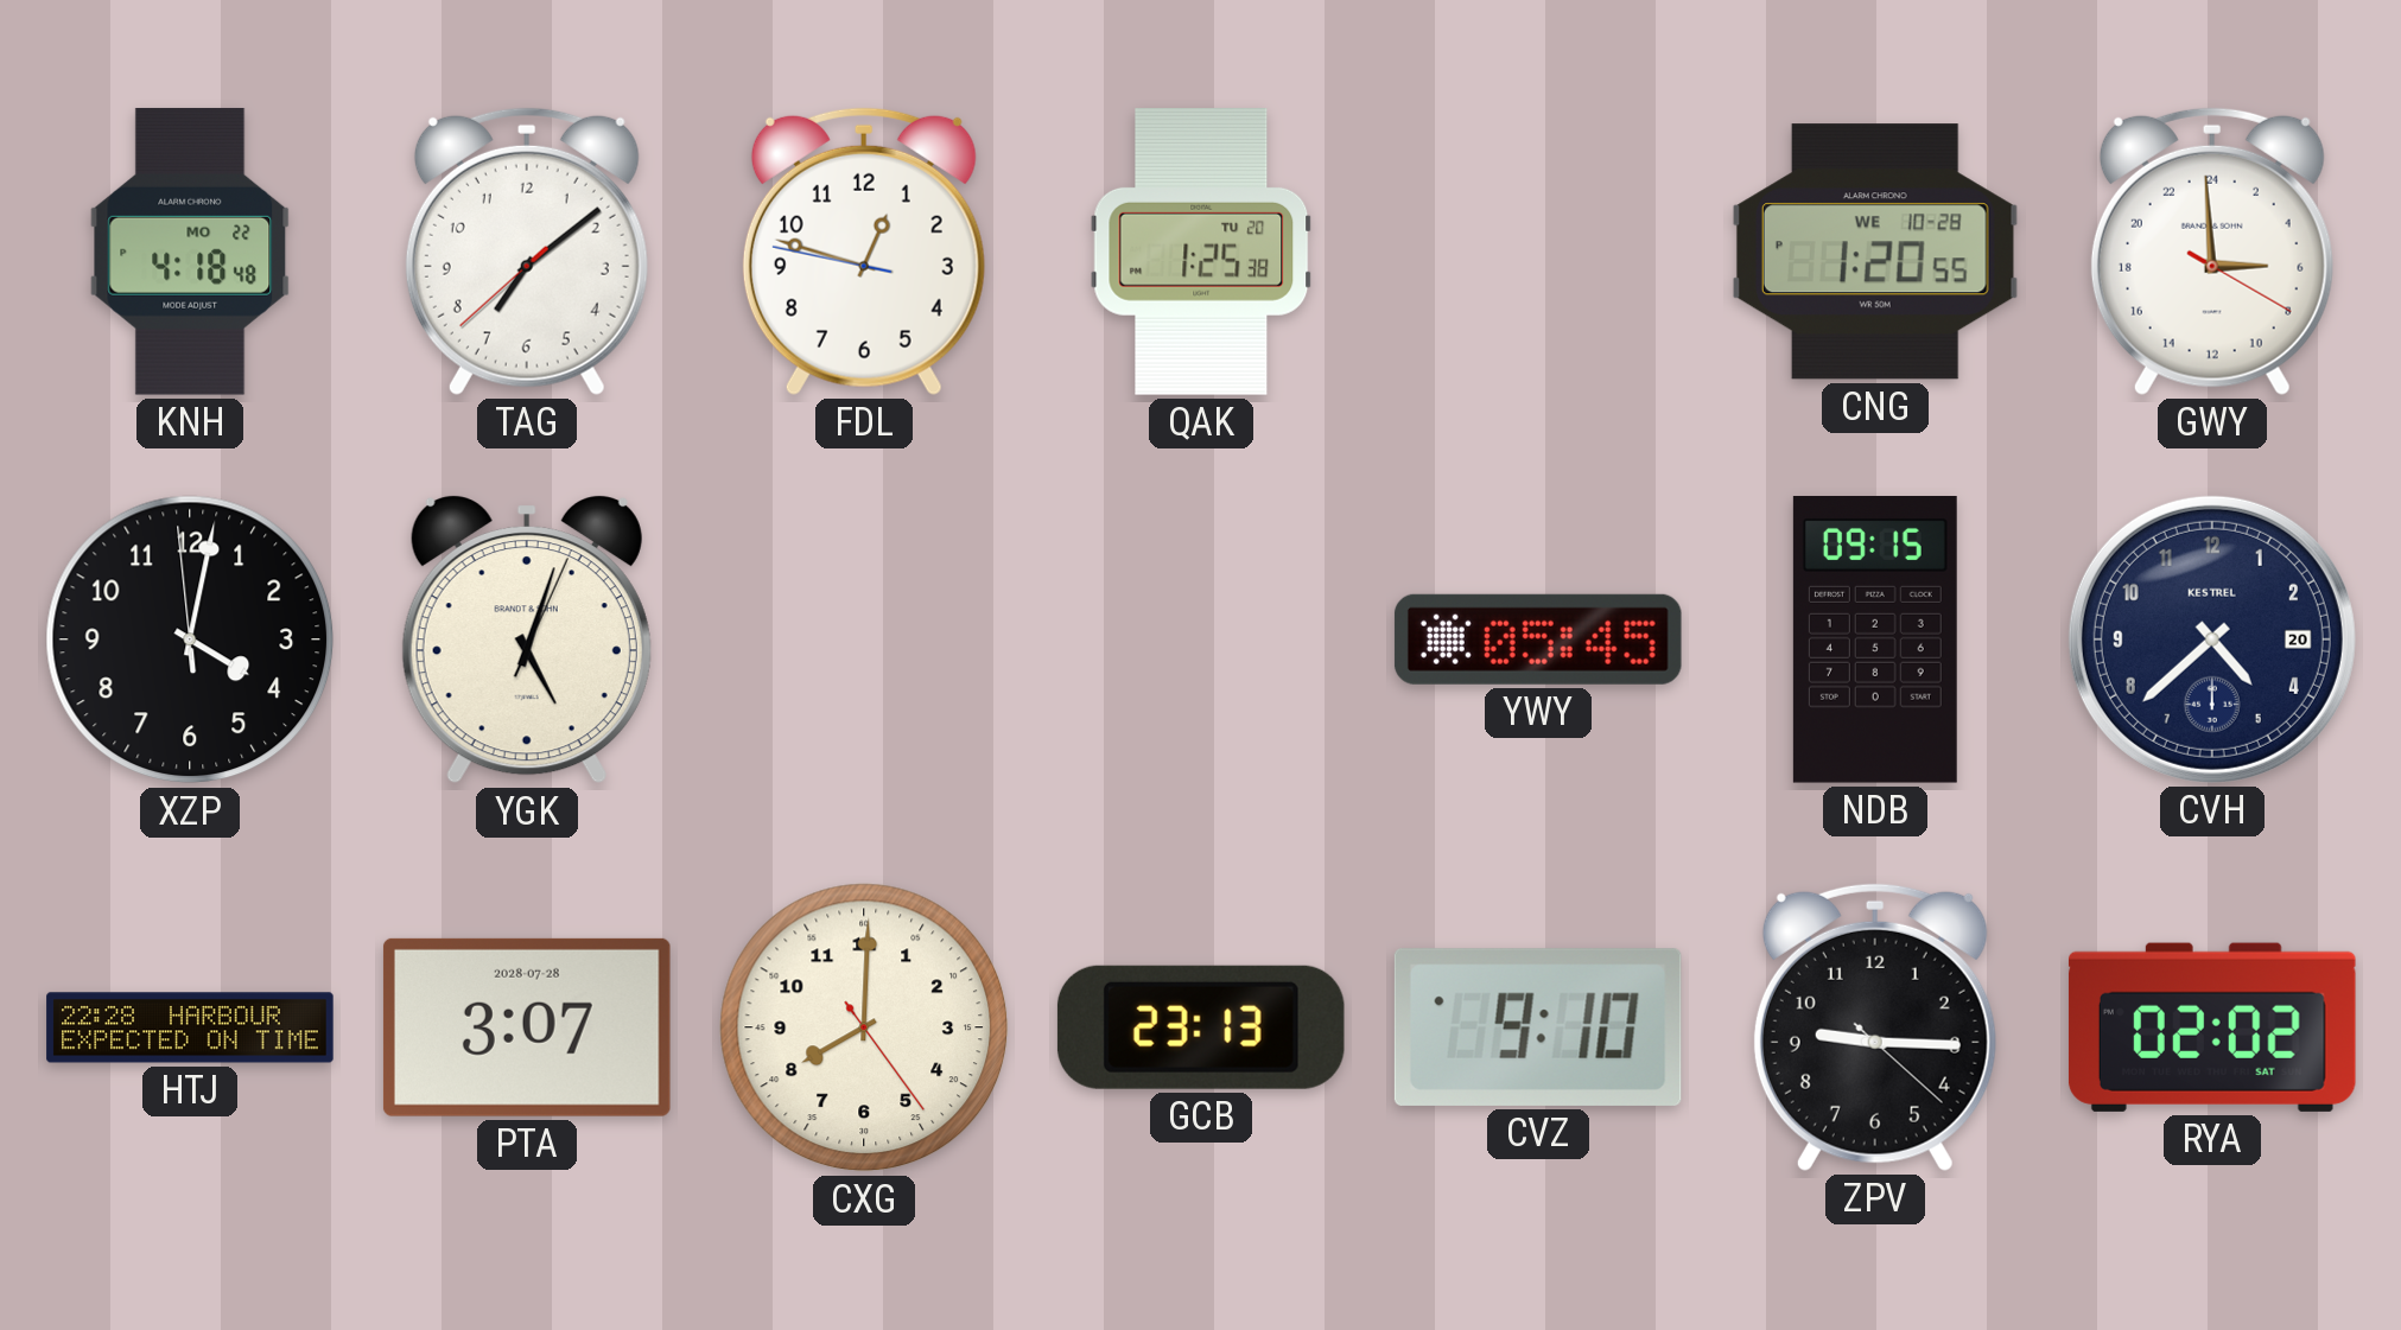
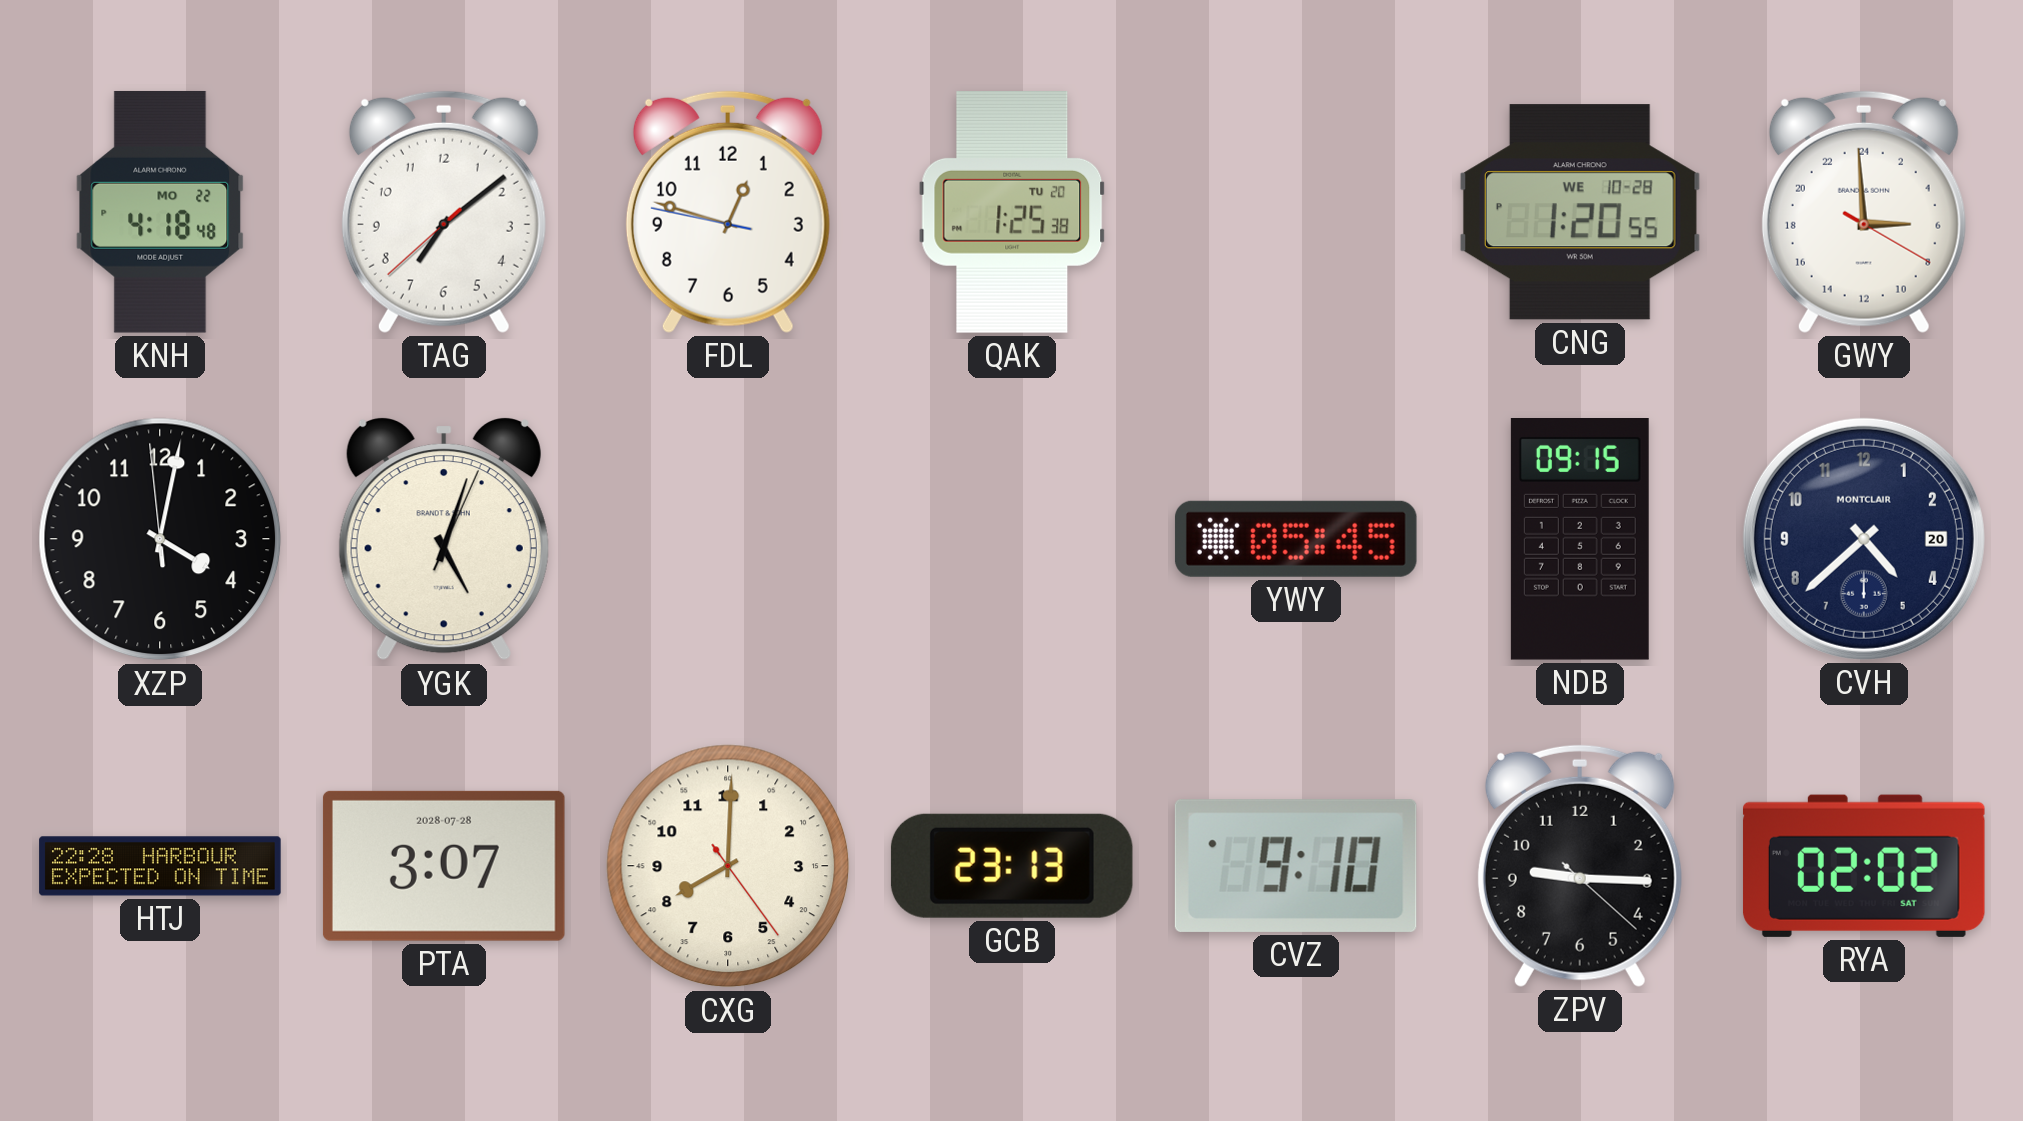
CVH brand: KESTREL -> MONTCLAIR (1864, 539)
